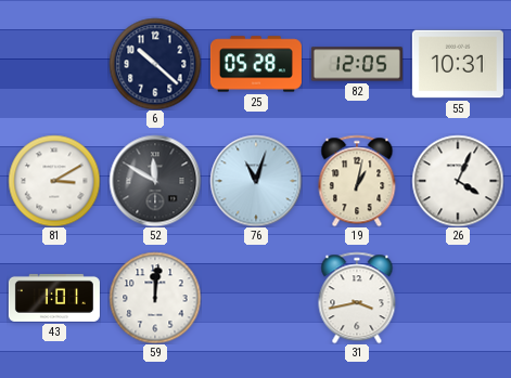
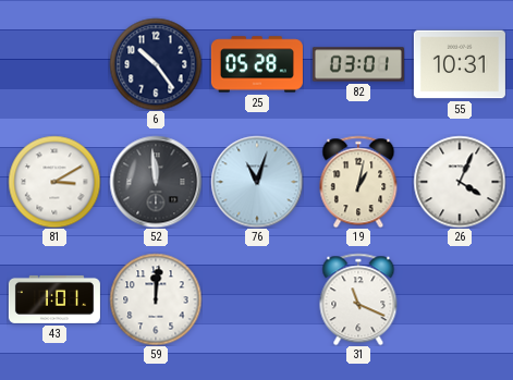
6: 10:22 -> 10:24 (156, 64)
82: 12:05 -> 03:01 (358, 64)
52: 11:50 -> 11:59 (156, 182)
31: 3:43 -> 11:19 (358, 299)
